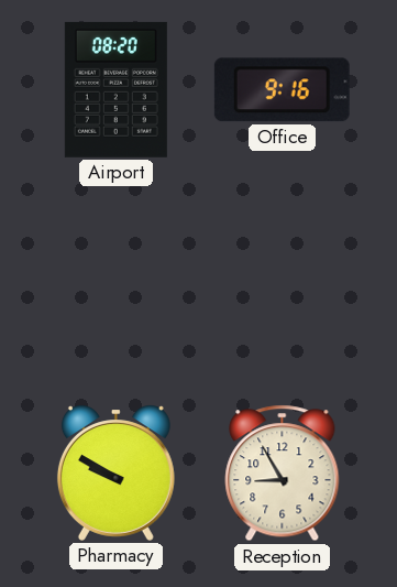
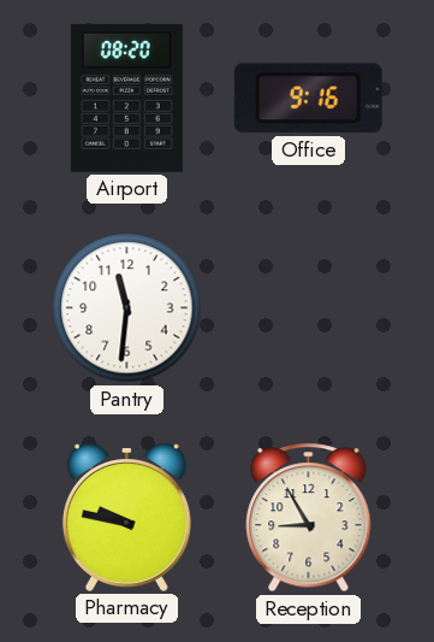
Pantry: none -> 11:31 (127, 308)
Pharmacy: 9:50 -> 9:47 (126, 517)
